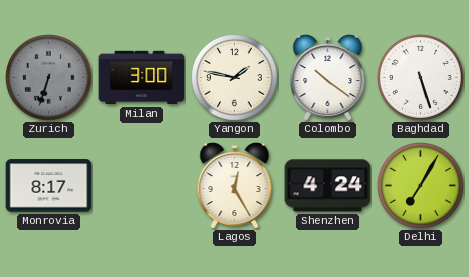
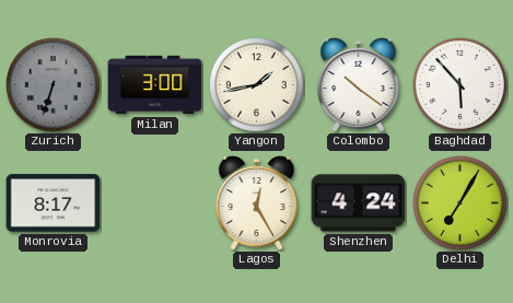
Yangon: 1:47 -> 1:43 (257, 85)
Baghdad: 5:27 -> 5:53 (460, 85)
